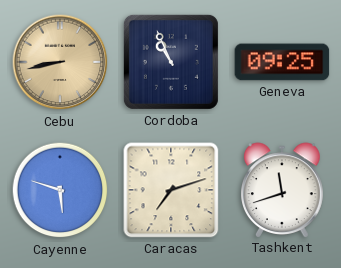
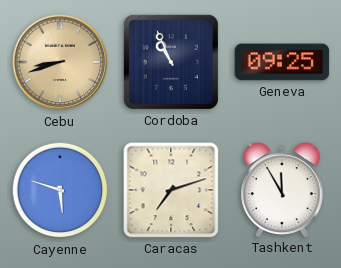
Cebu: 8:43 -> 8:42 (60, 62)
Tashkent: 11:42 -> 11:55 (283, 190)
